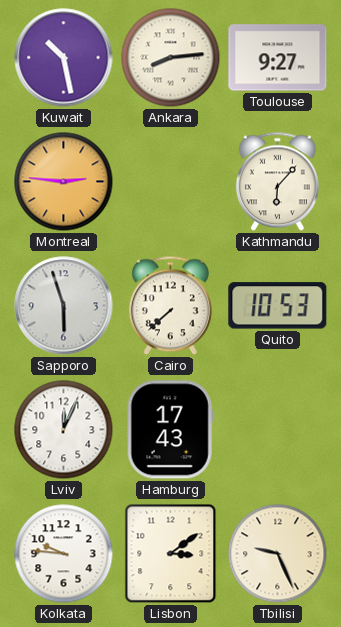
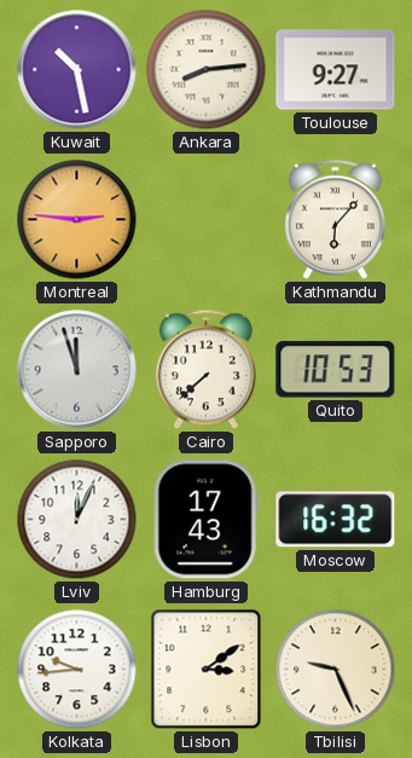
Sapporo: 5:57 -> 11:57 (77, 370)
Moscow: none -> 16:32 (336, 520)
Kolkata: 9:46 -> 9:44 (77, 670)
